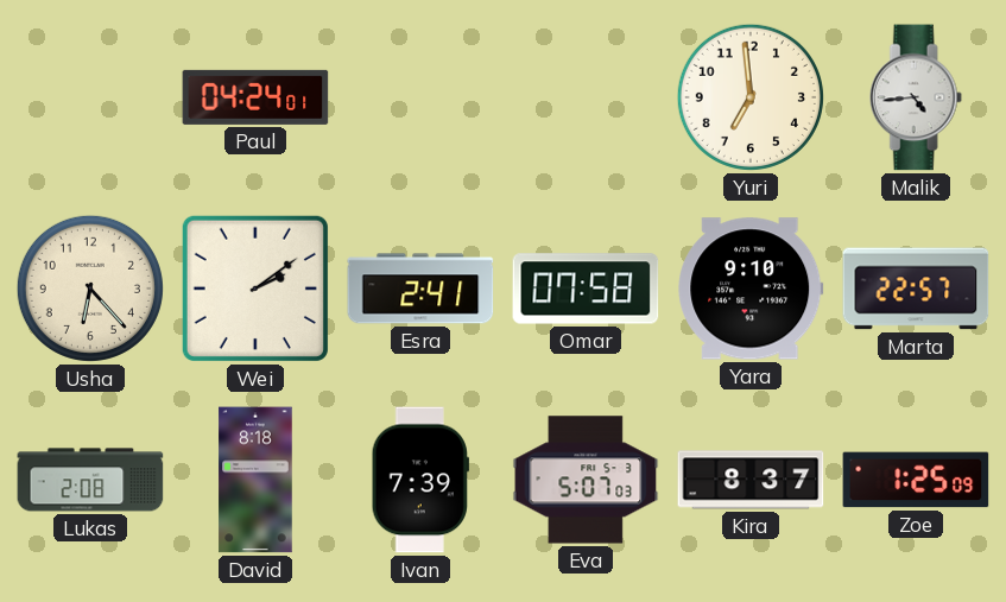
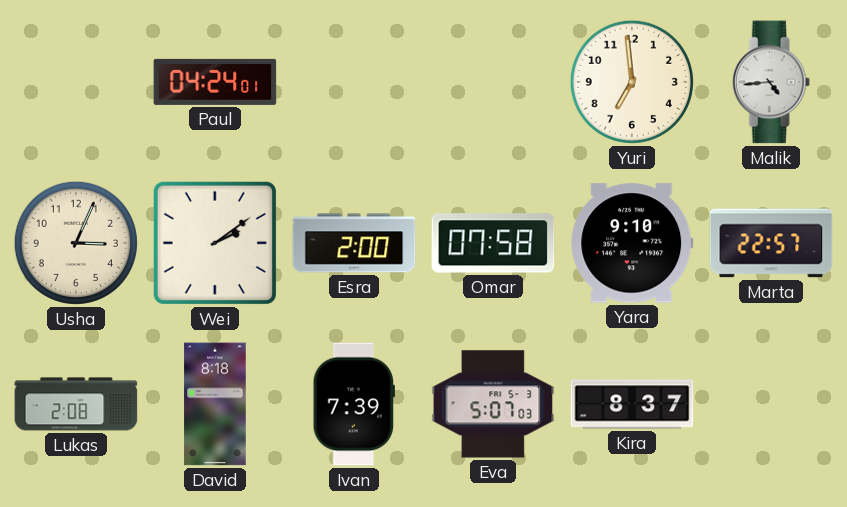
Usha: 6:23 -> 3:04 (76, 243)
Esra: 2:41 -> 2:00 (354, 243)
Zoe: 1:25 -> none (916, 480)
